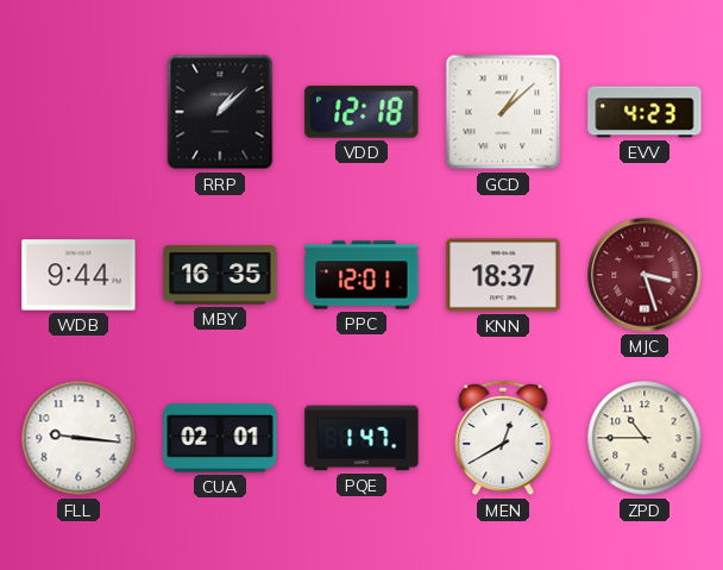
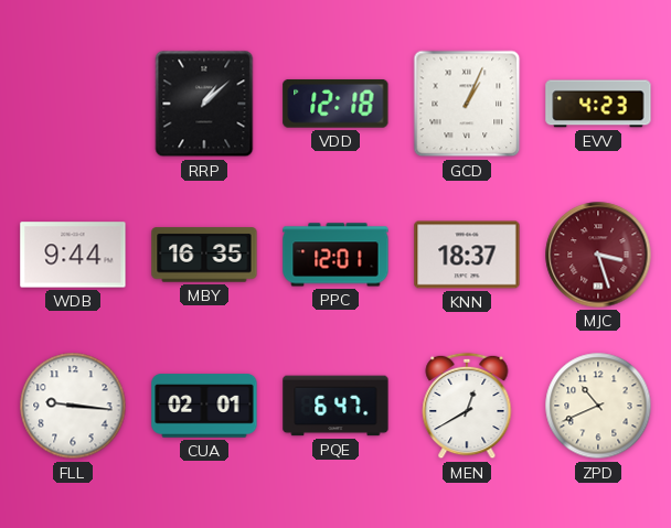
GCD: 1:08 -> 1:04 (467, 104)
PQE: 1:47 -> 6:47 (335, 406)
ZPD: 10:45 -> 10:41 (598, 406)
